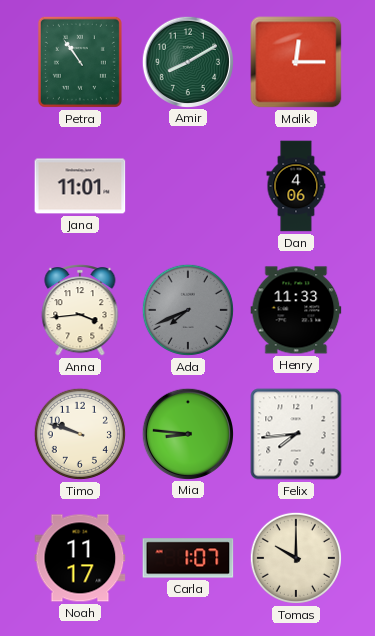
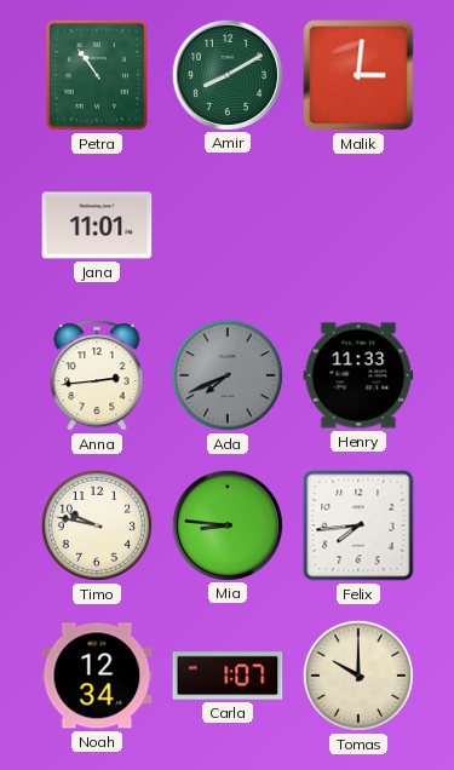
Malik: 12:15 -> 3:01 (358, 75)
Dan: 4:06 -> none (296, 186)
Anna: 3:44 -> 2:44 (97, 375)
Timo: 9:48 -> 9:47 (97, 525)
Noah: 11:17 -> 12:34 (97, 676)
